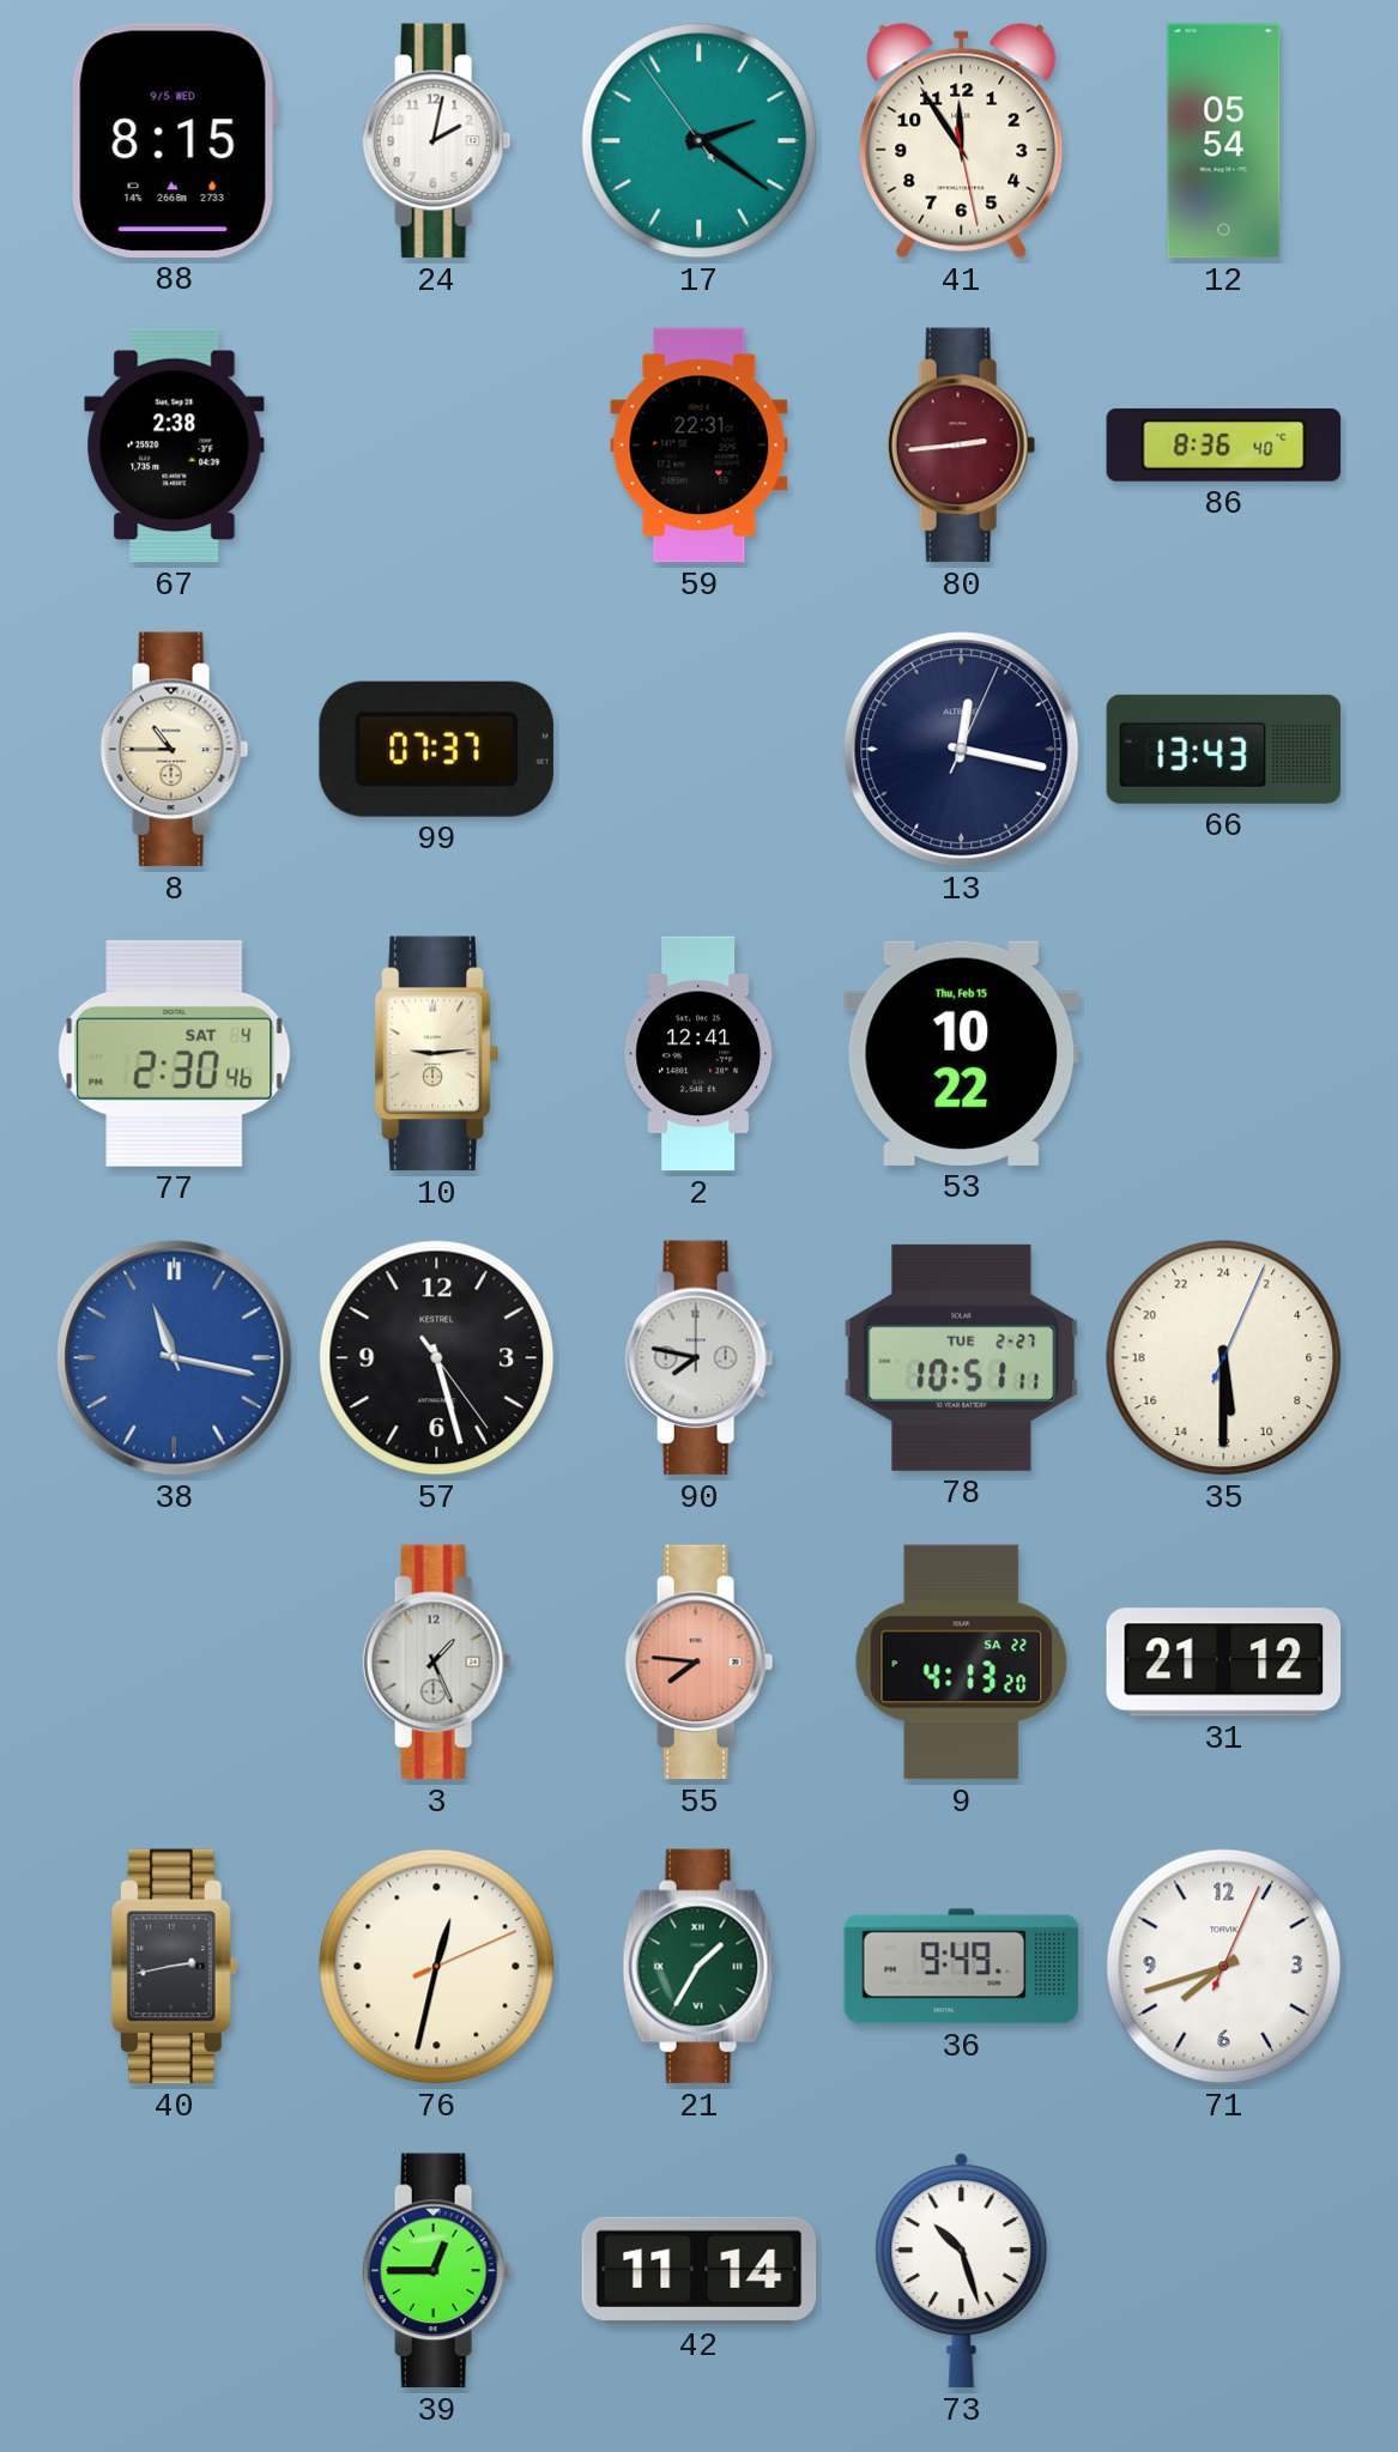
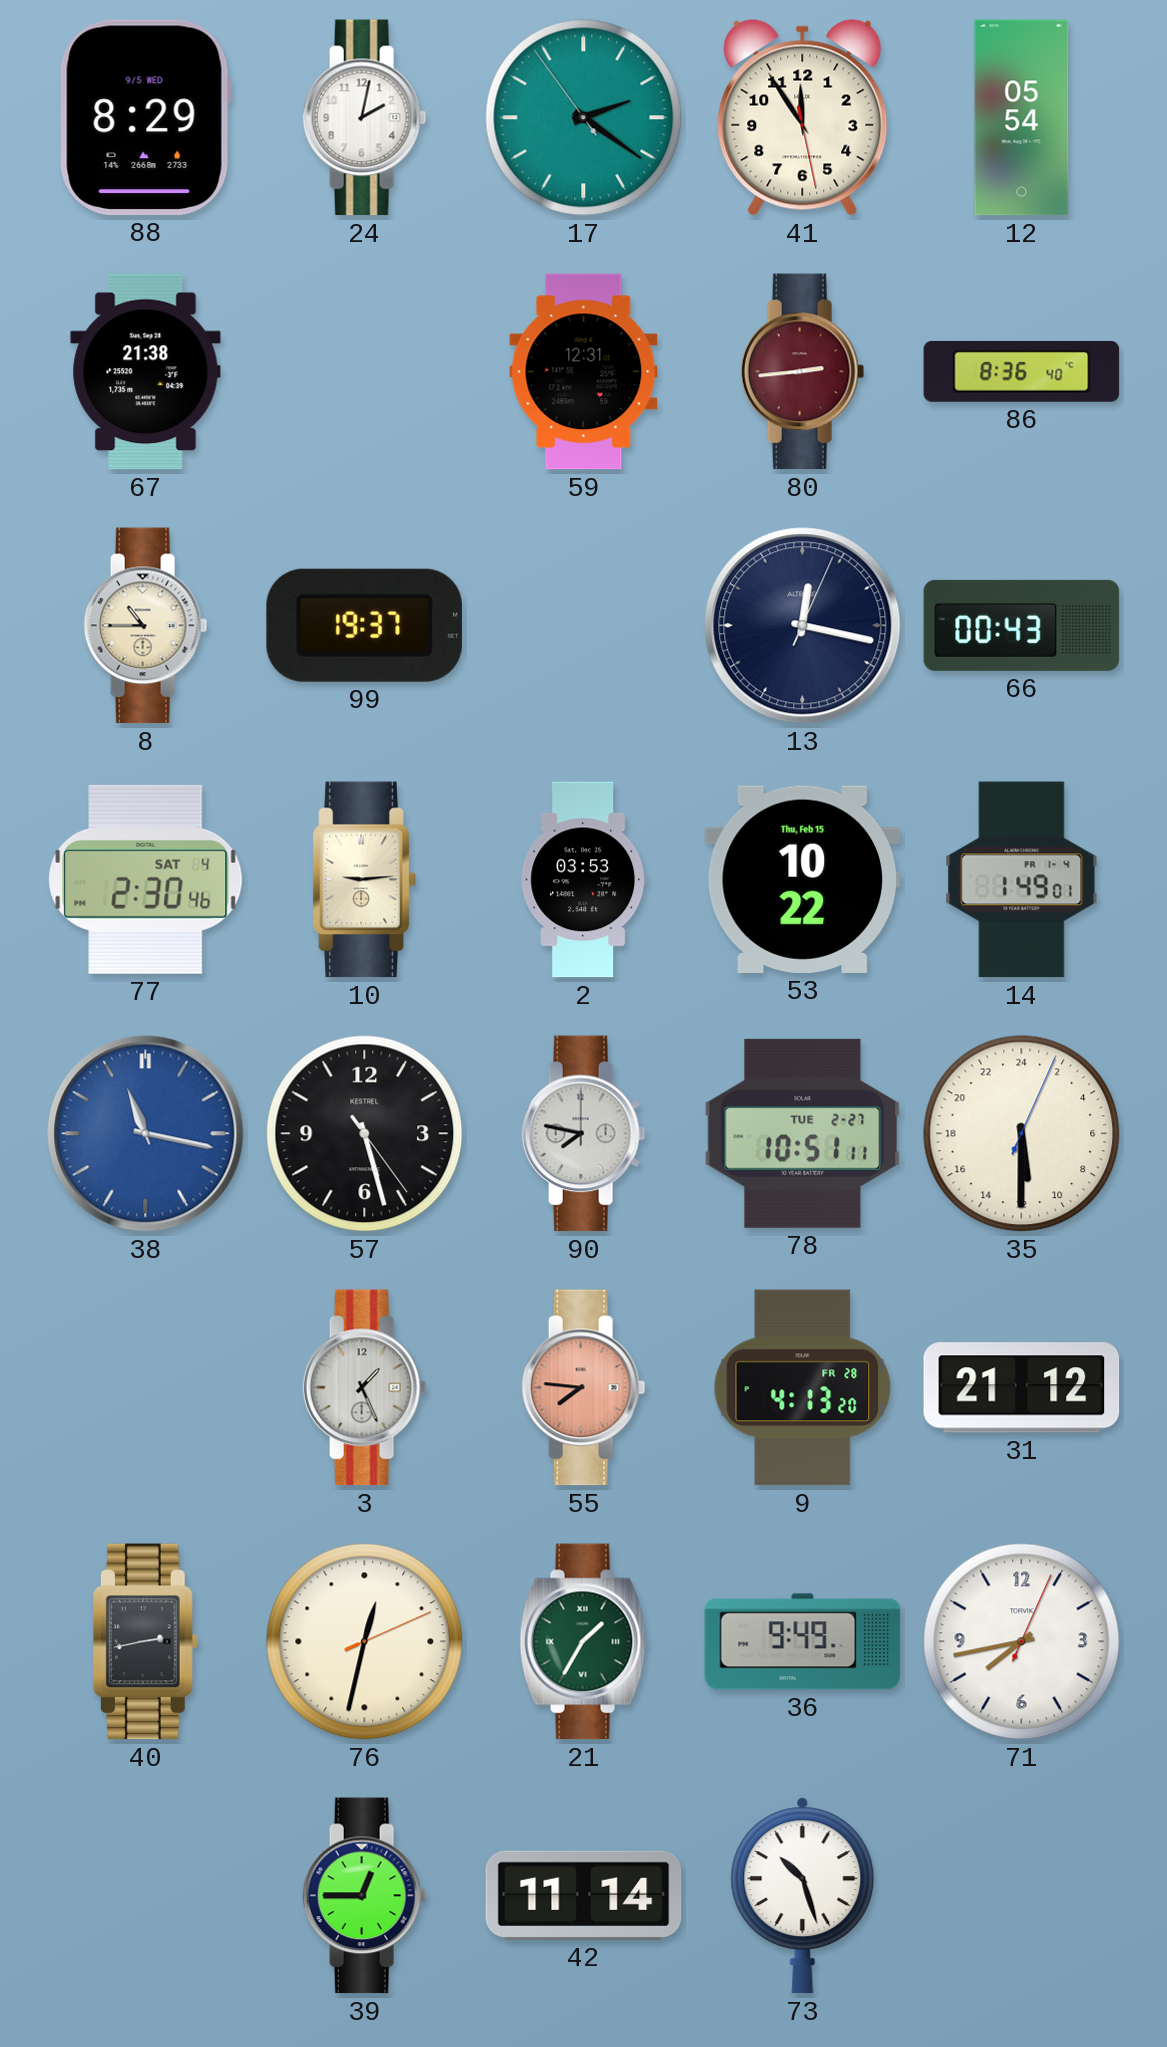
88: 8:15 -> 8:29 (145, 117)
67: 2:38 -> 21:38 (146, 372)
59: 22:31 -> 12:31 (584, 372)
99: 07:37 -> 19:37 (364, 625)
66: 13:43 -> 00:43 (1022, 625)
2: 12:41 -> 03:53 (584, 880)
14: none -> 1:49 (1022, 880)
9 date: SA 22 -> FR 28 (803, 1388)
71: 7:42 -> 7:43 (1022, 1642)
